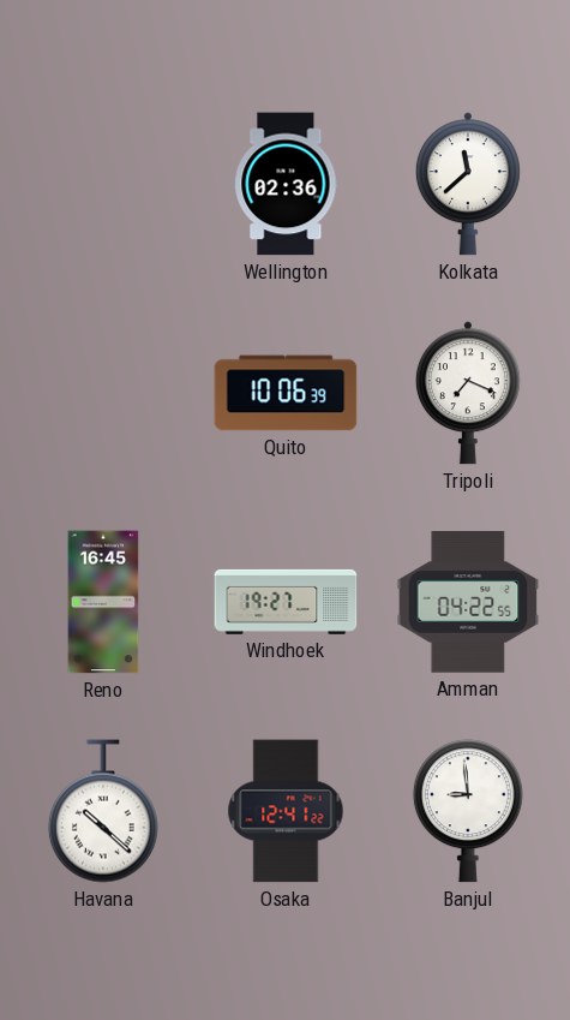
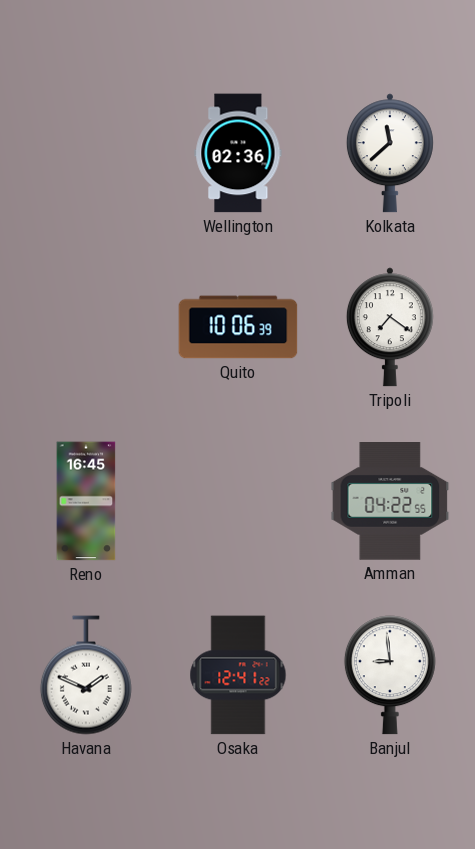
Tripoli: 7:19 -> 7:21 (390, 327)
Windhoek: 19:27 -> none (286, 602)
Havana: 10:22 -> 1:49 (86, 675)
